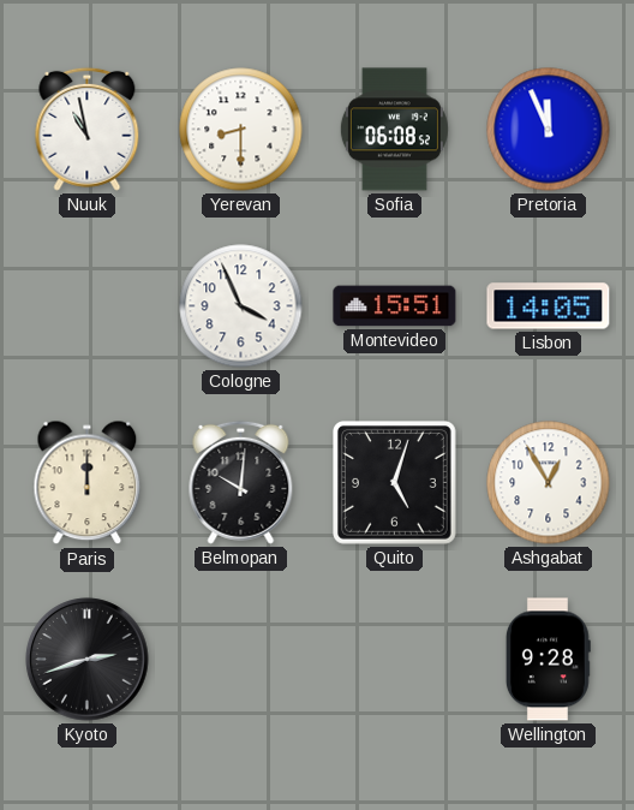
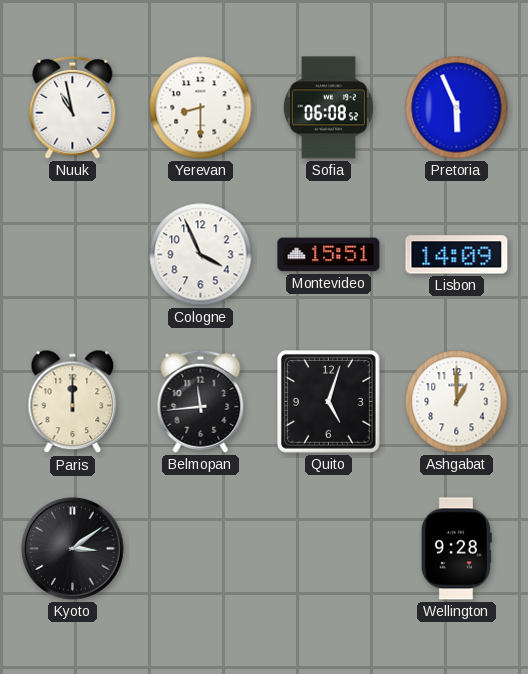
Pretoria: 11:56 -> 5:56 (457, 108)
Lisbon: 14:05 -> 14:09 (457, 255)
Belmopan: 10:01 -> 11:44 (201, 401)
Ashgabat: 12:55 -> 1:00 (457, 402)
Kyoto: 2:42 -> 3:09 (73, 549)
